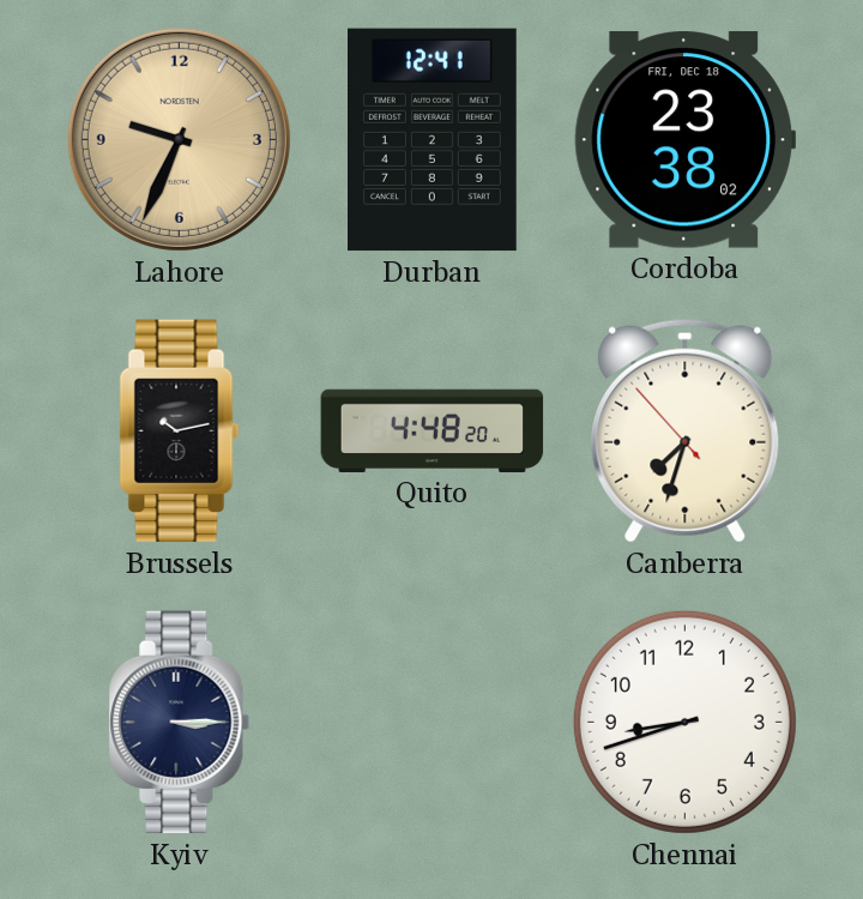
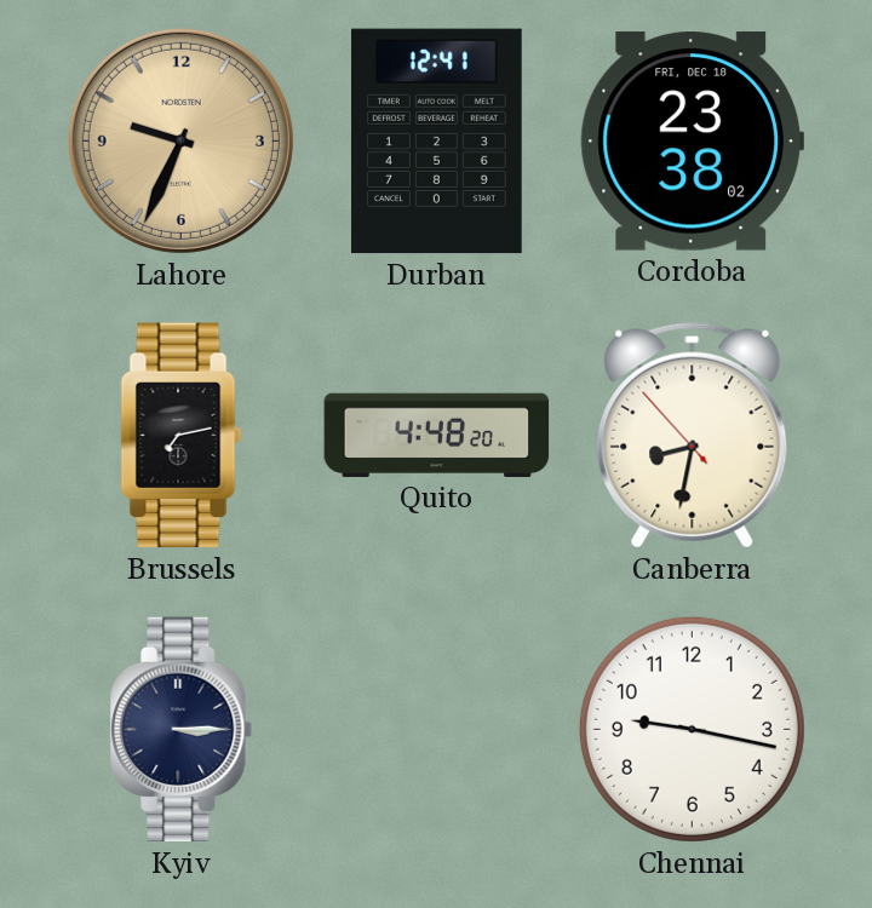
Brussels: 10:13 -> 7:13 (182, 436)
Canberra: 7:32 -> 8:31 (693, 435)
Chennai: 8:42 -> 9:17 (692, 729)
